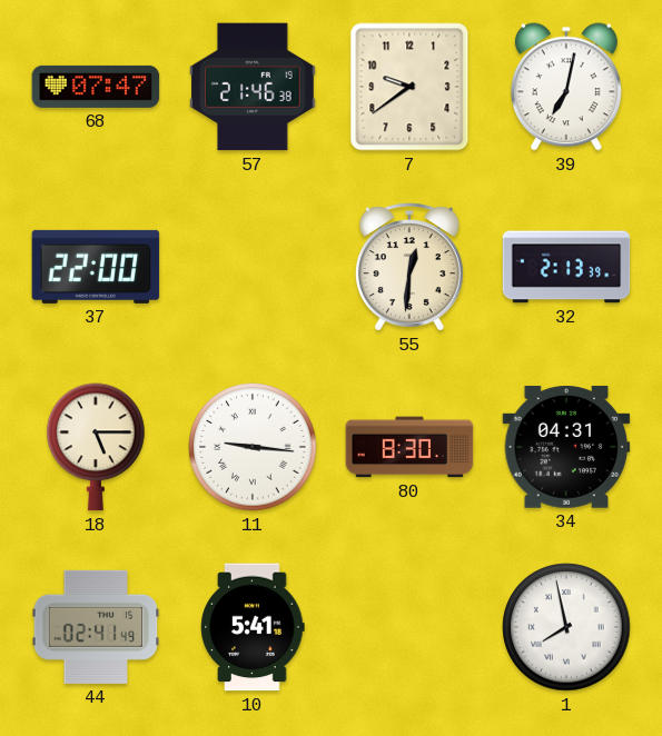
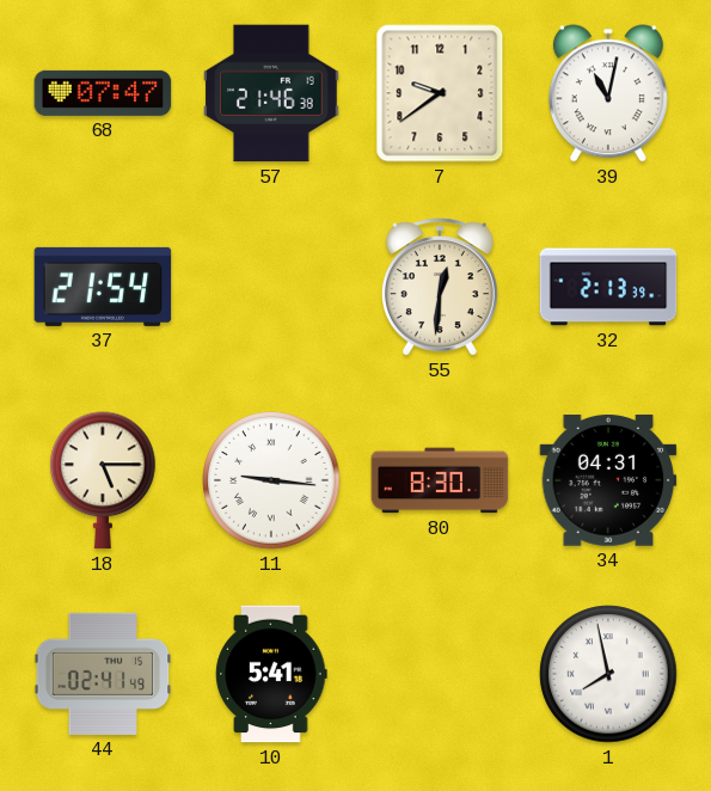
39: 7:02 -> 11:02 (608, 93)
37: 22:00 -> 21:54 (103, 287)
